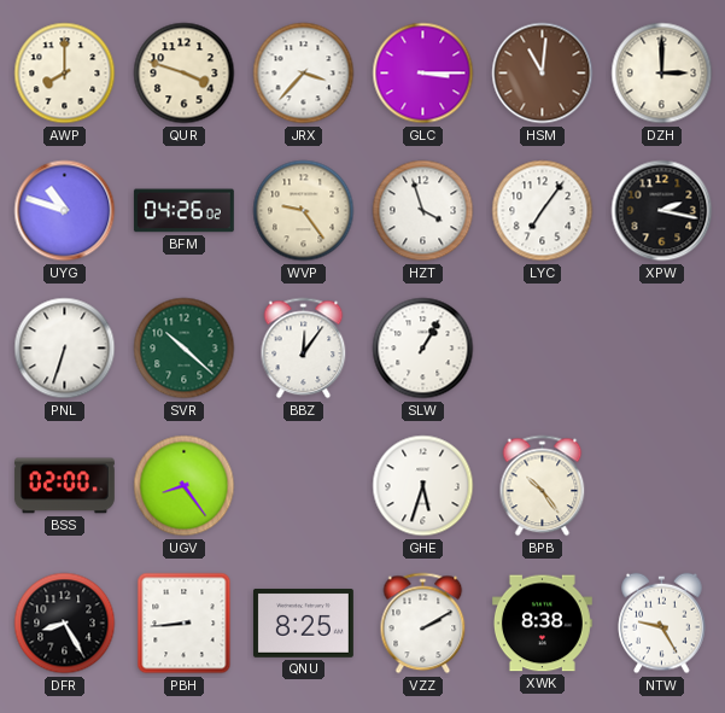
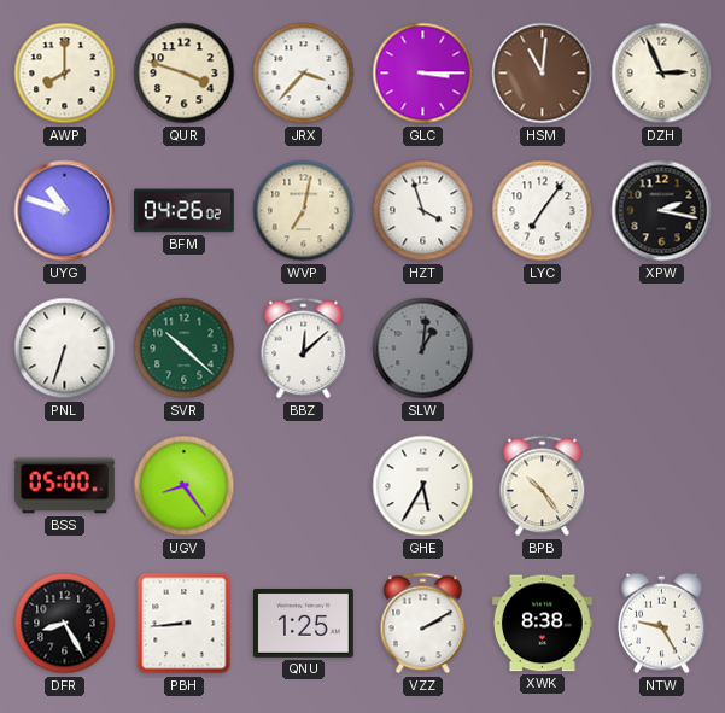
DZH: 3:00 -> 2:56 (662, 74)
WVP: 9:24 -> 7:02 (304, 211)
BBZ: 12:06 -> 12:08 (304, 349)
SLW: 1:05 -> 1:01 (423, 349)
SLW dial: white -> grey (423, 349)
BSS: 02:00 -> 05:00 (64, 486)
GHE: 5:33 -> 5:35 (423, 486)
QNU: 8:25 -> 1:25 (303, 624)
